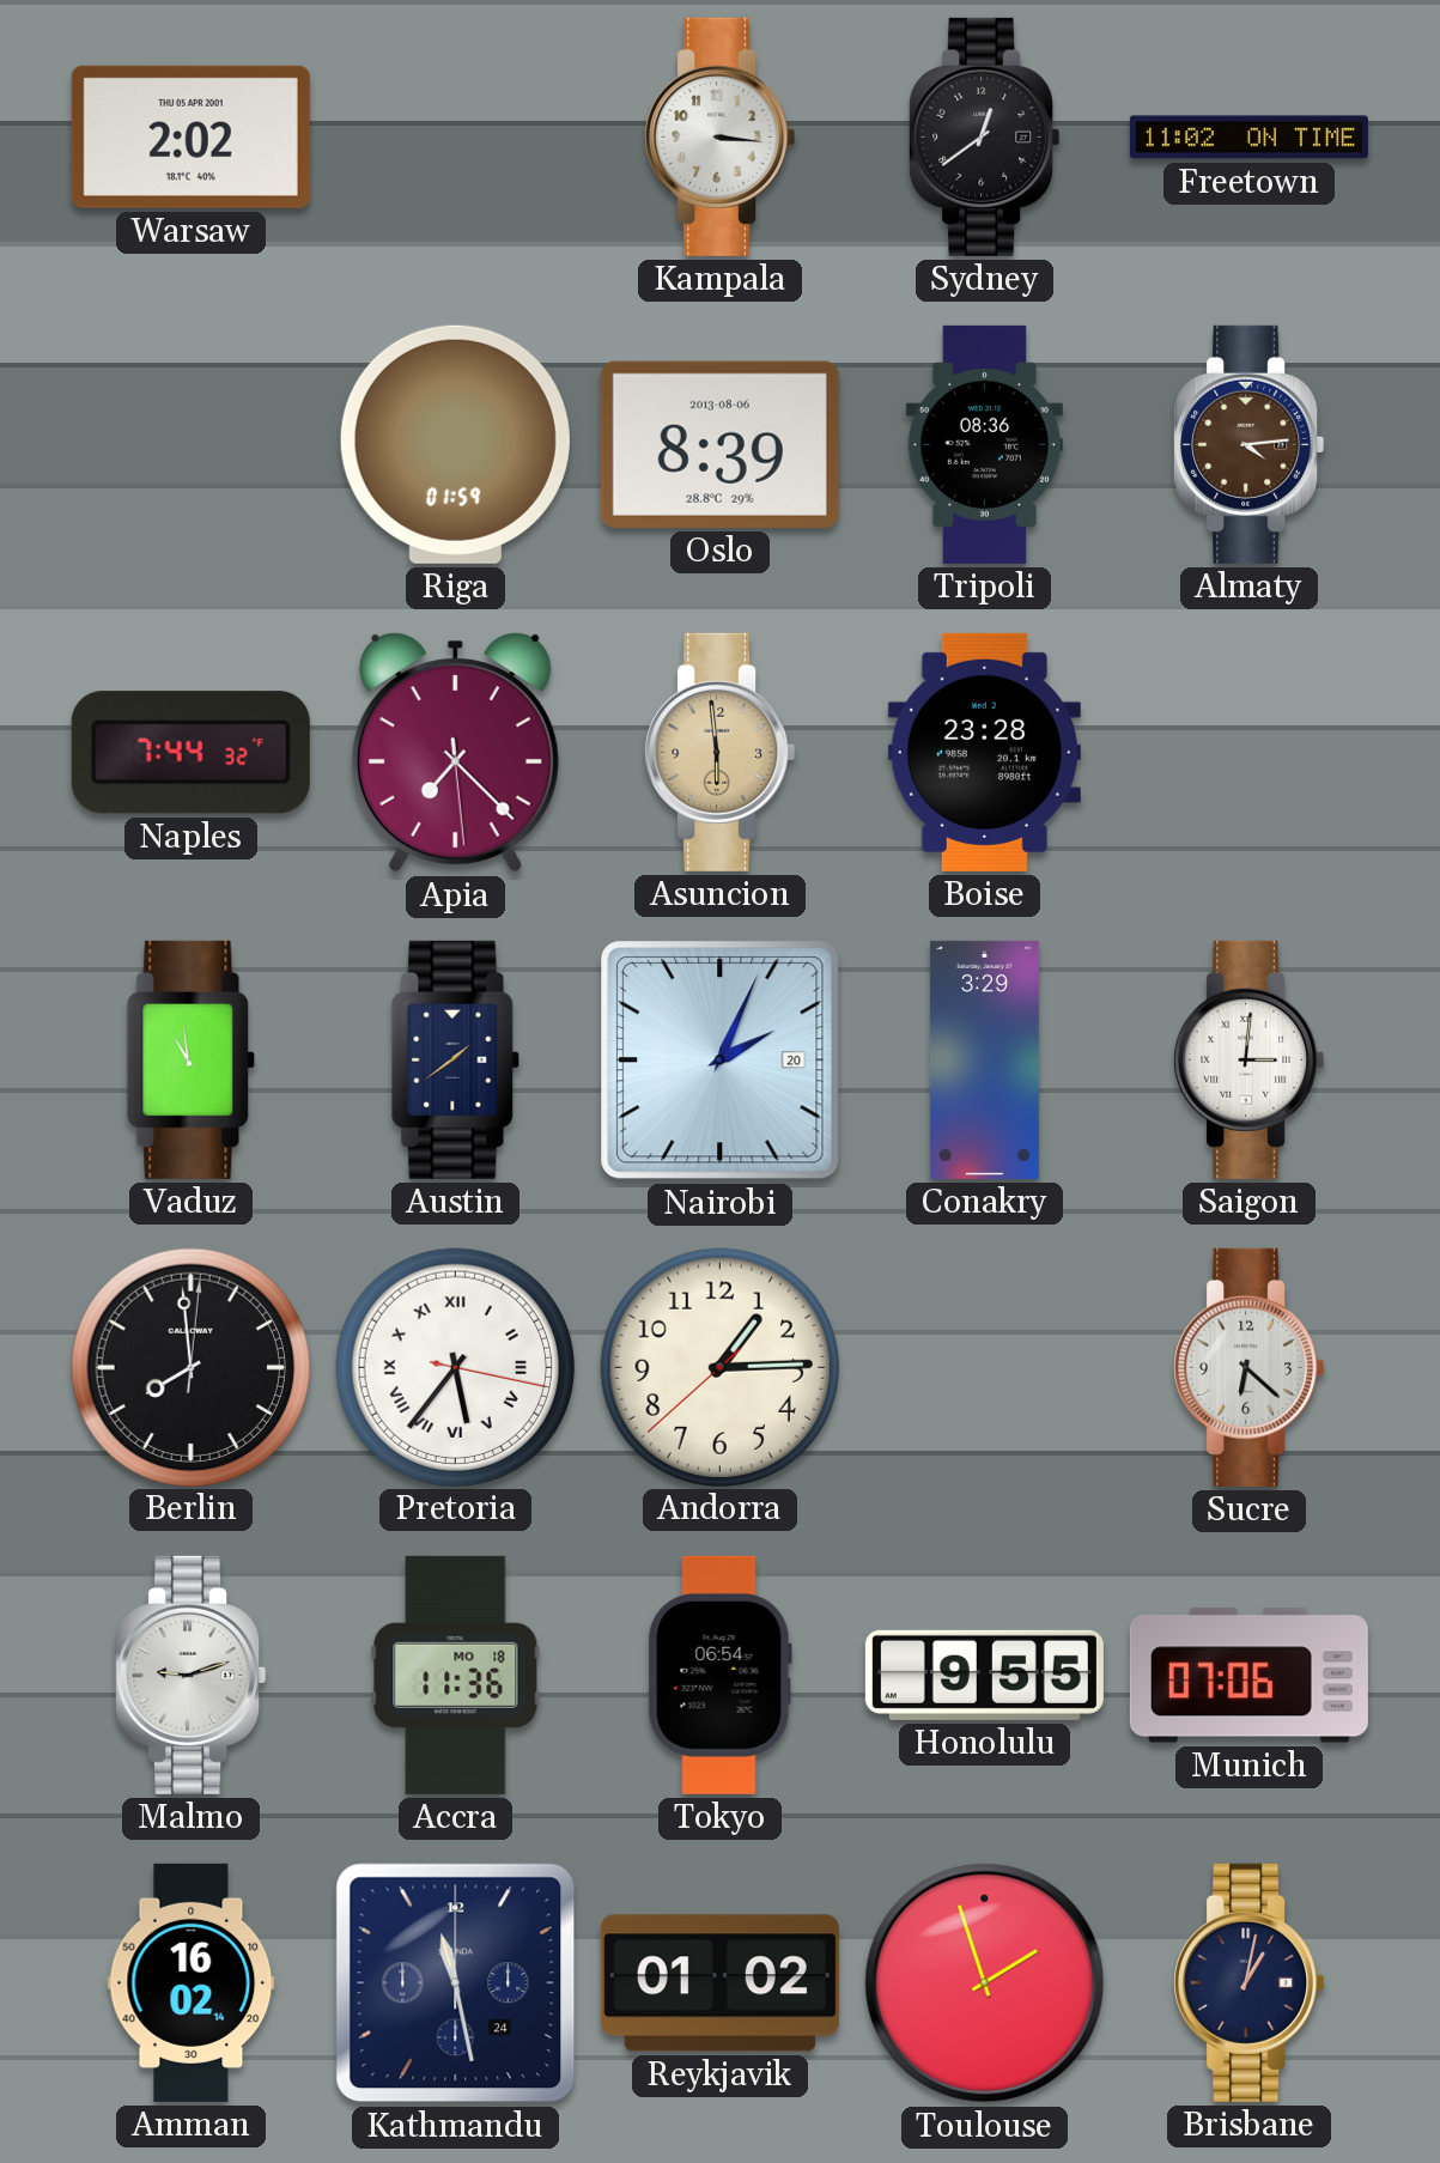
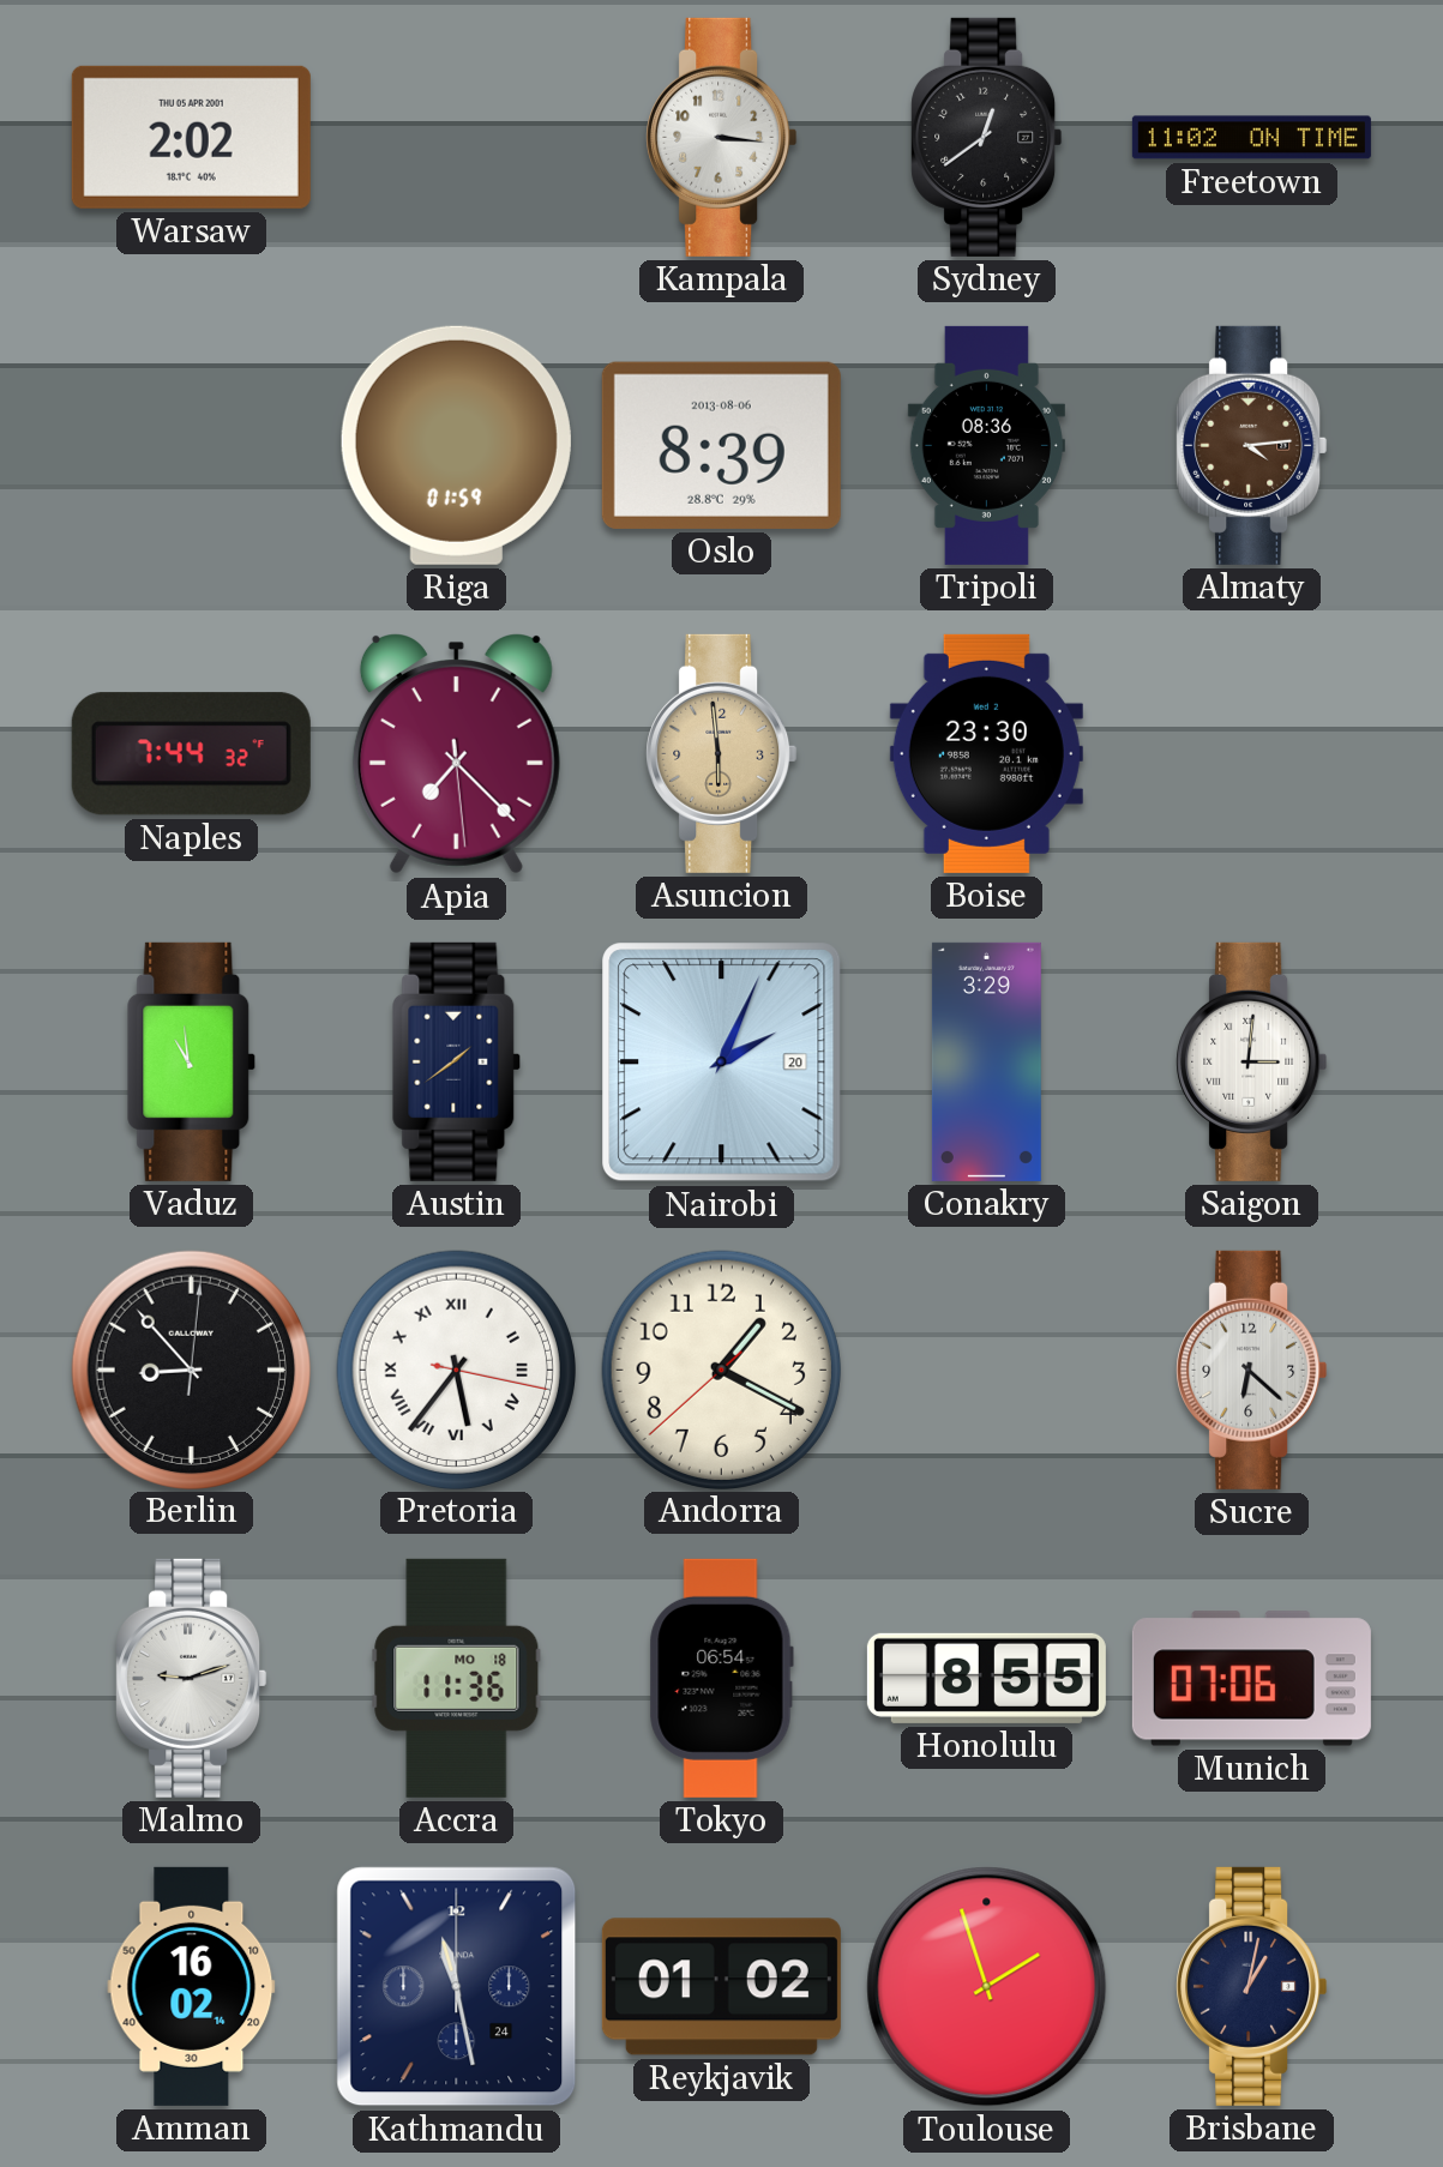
Boise: 23:28 -> 23:30 (986, 753)
Berlin: 7:59 -> 8:53 (191, 1370)
Andorra: 1:14 -> 1:19 (721, 1370)
Honolulu: 9:55 -> 8:55 (986, 1678)
